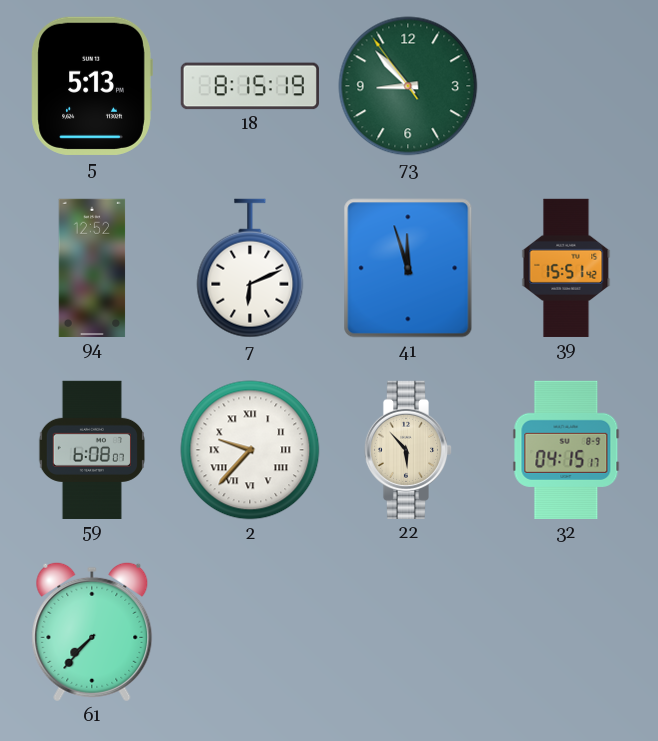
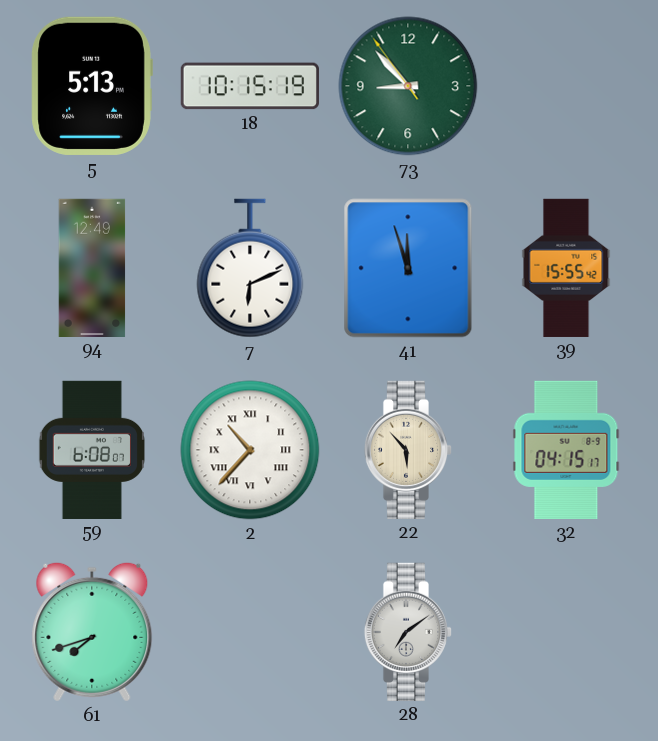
18: 8:15 -> 10:15 (250, 86)
94: 12:52 -> 12:49 (92, 267)
39: 15:51 -> 15:55 (566, 267)
2: 9:37 -> 10:37 (250, 450)
61: 7:37 -> 7:42 (92, 632)
28: none -> 7:09 (408, 632)
